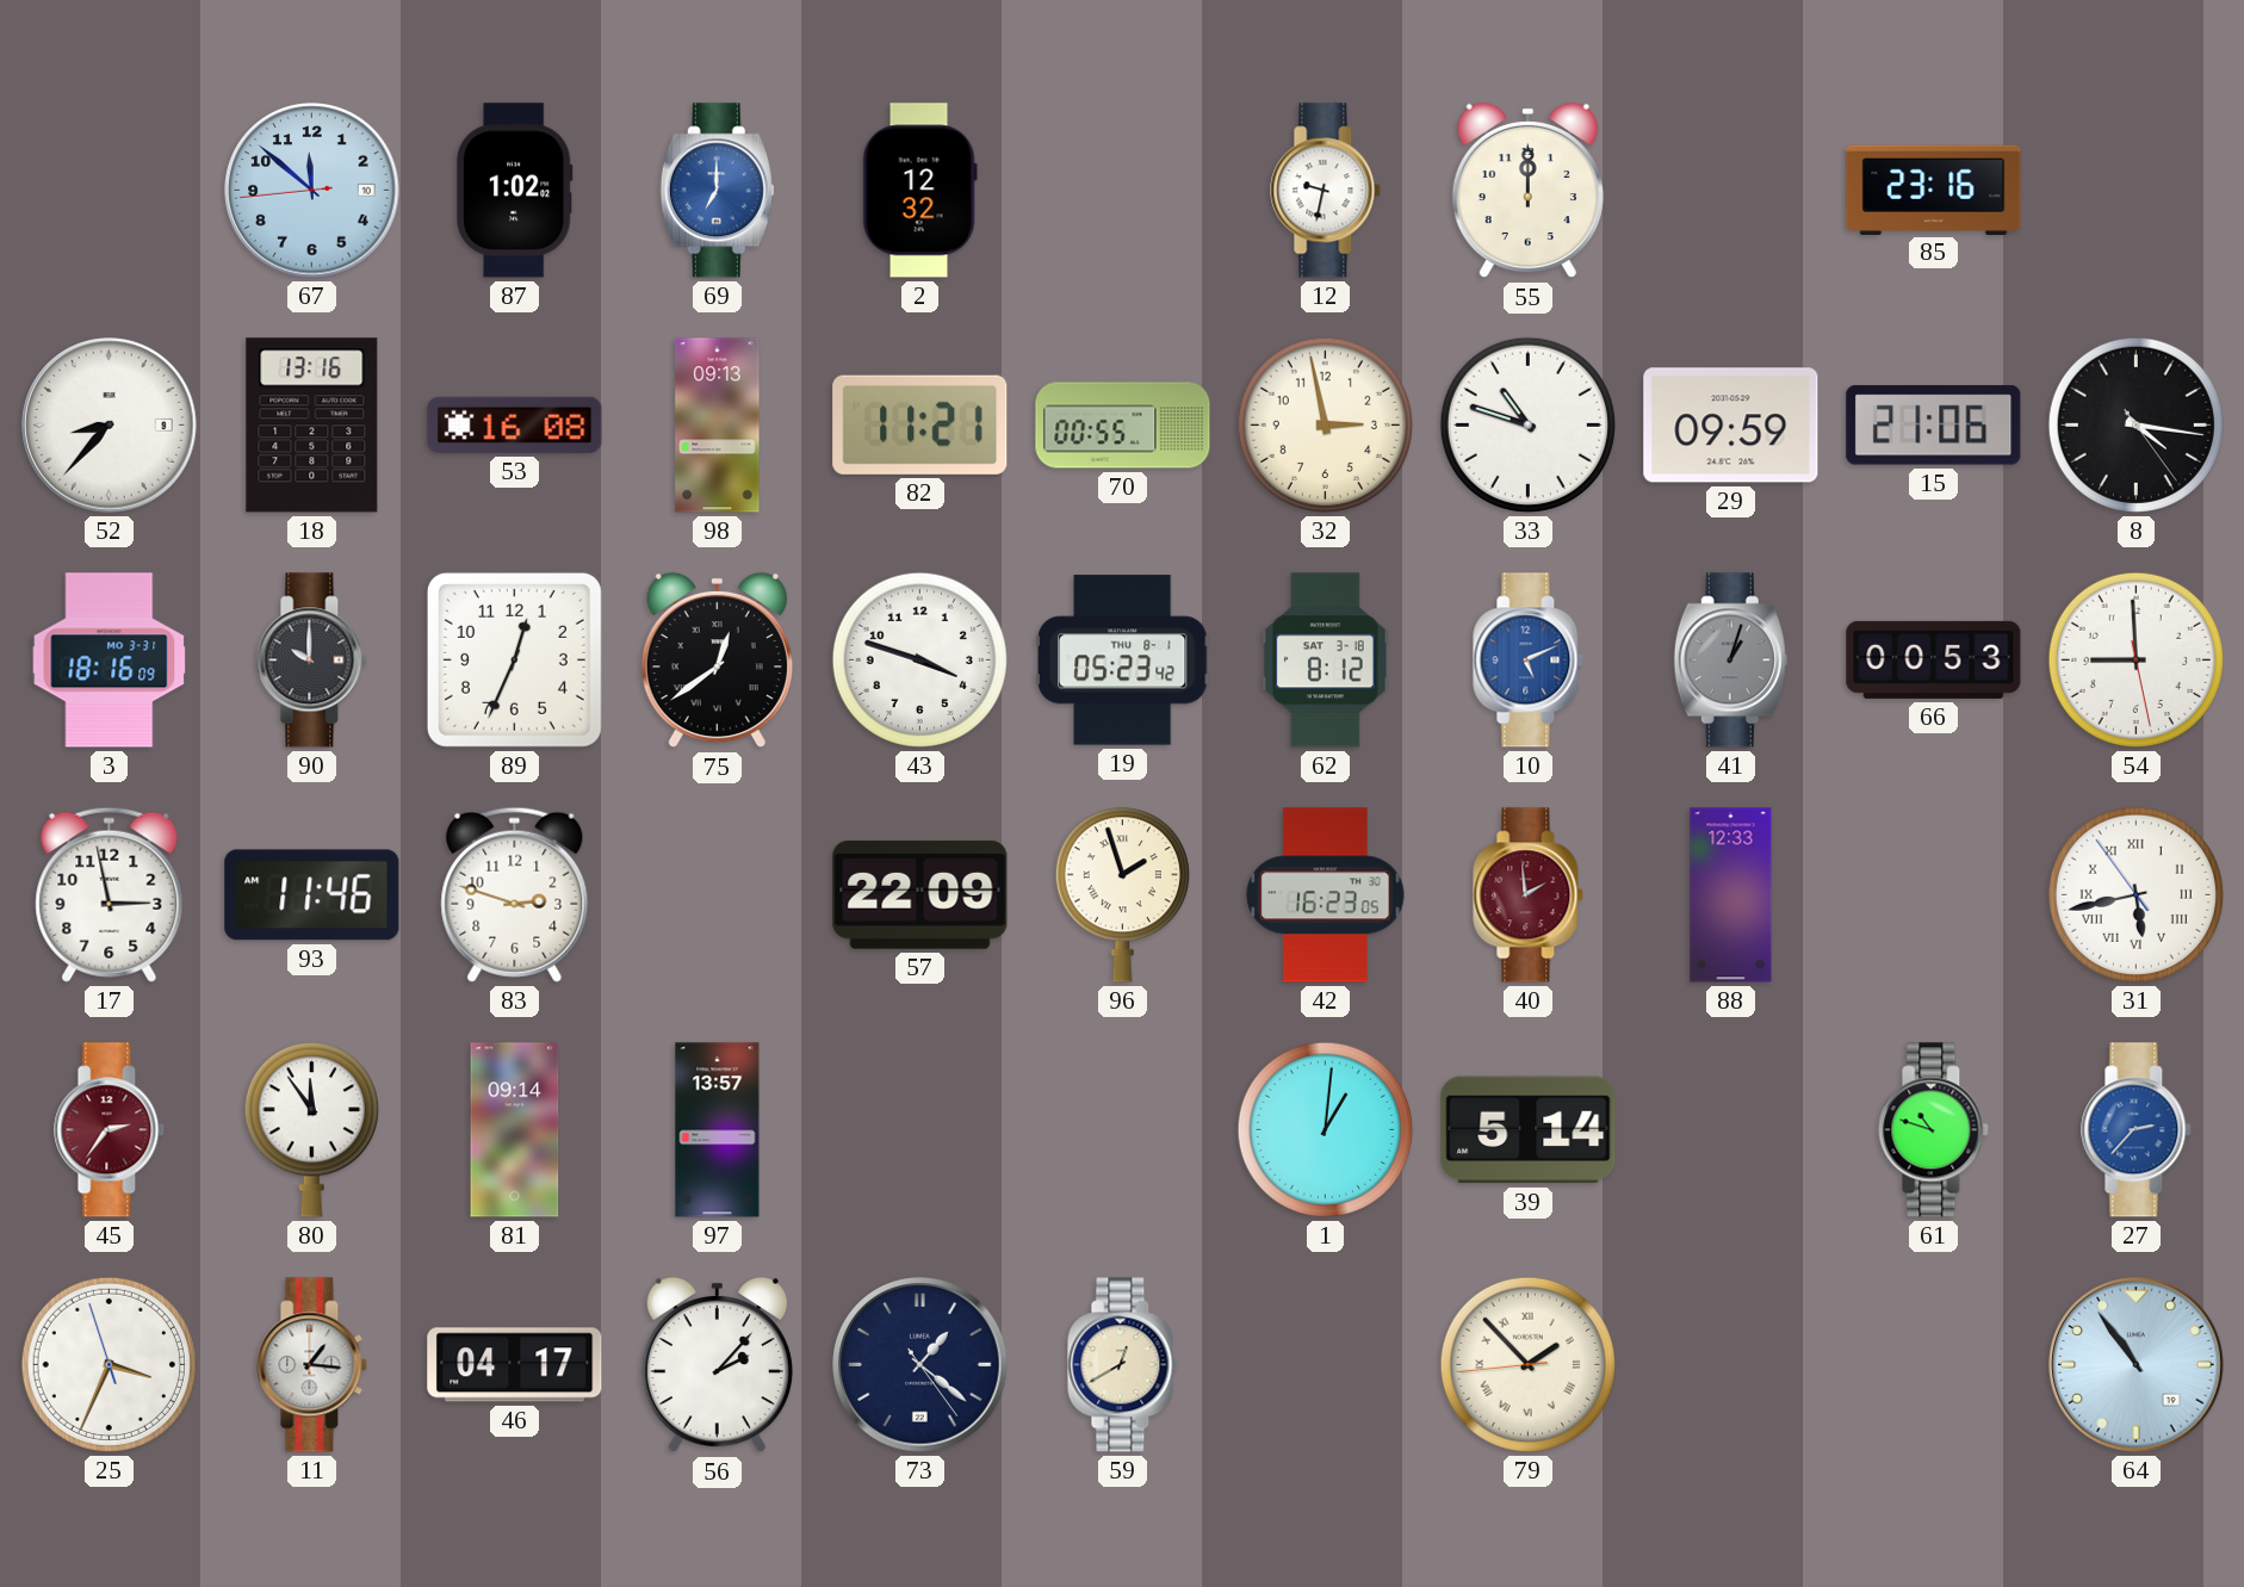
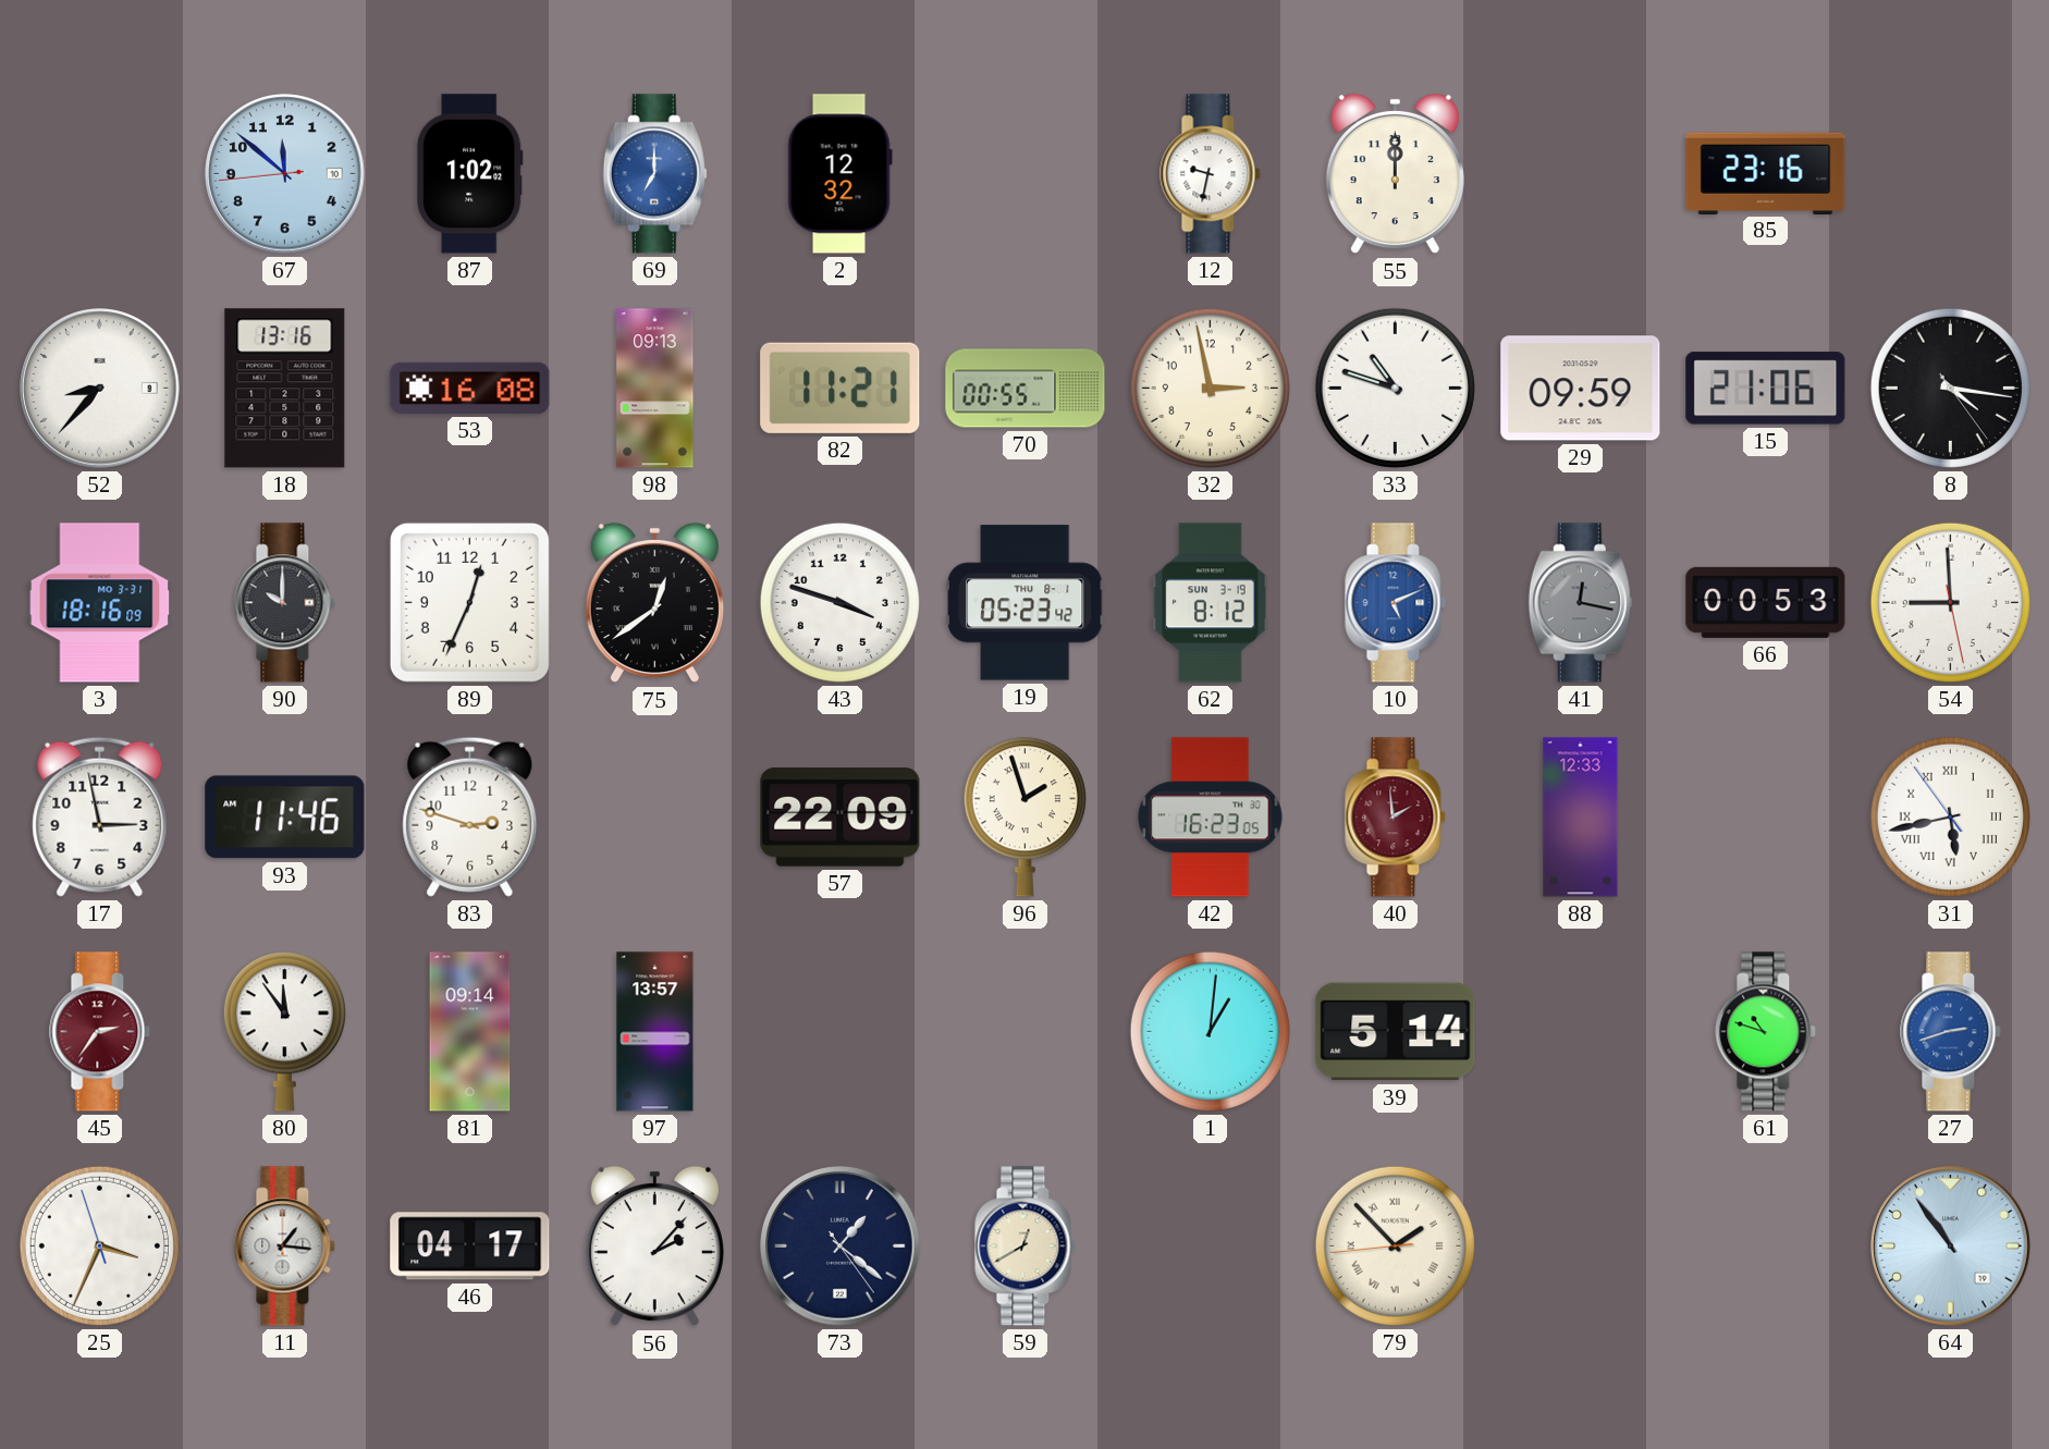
62 date: SAT 3-18 -> SUN 3-19 (1211, 603)
41: 1:03 -> 12:17 (1580, 603)
27: 2:37 -> 2:42 (1951, 1032)
